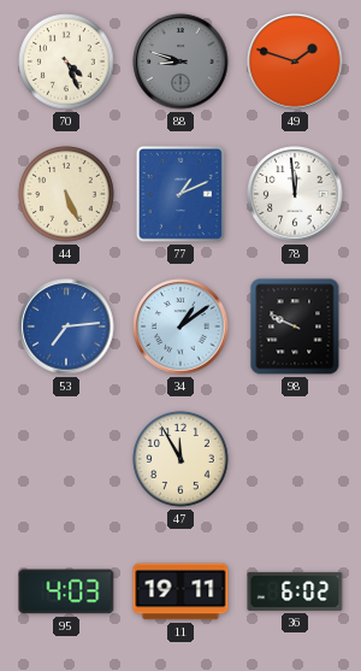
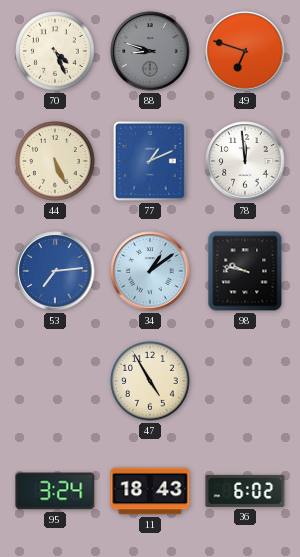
49: 1:48 -> 6:48 (245, 51)
98: 9:49 -> 9:47 (245, 271)
47: 11:55 -> 4:55 (150, 381)
95: 4:03 -> 3:24 (55, 491)
11: 19:11 -> 18:43 (150, 491)
